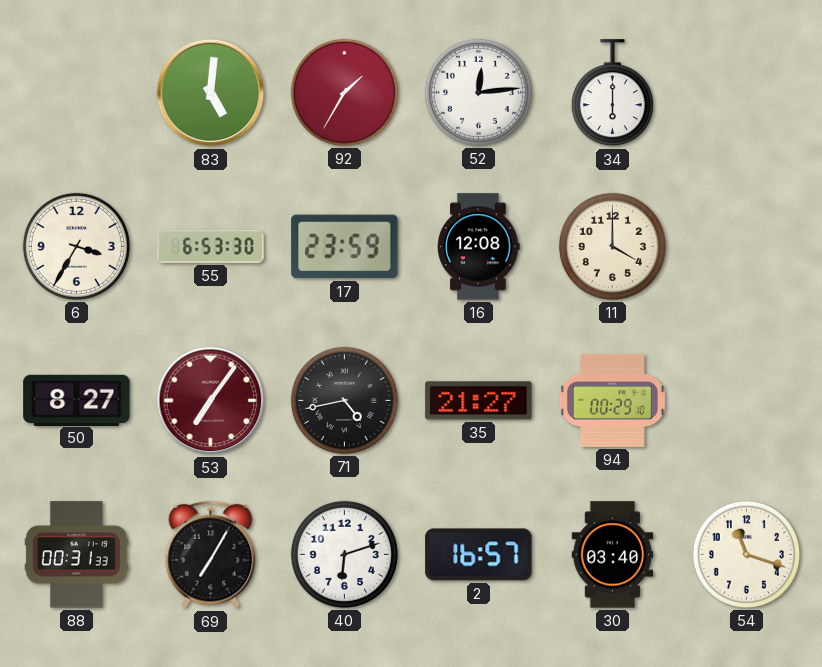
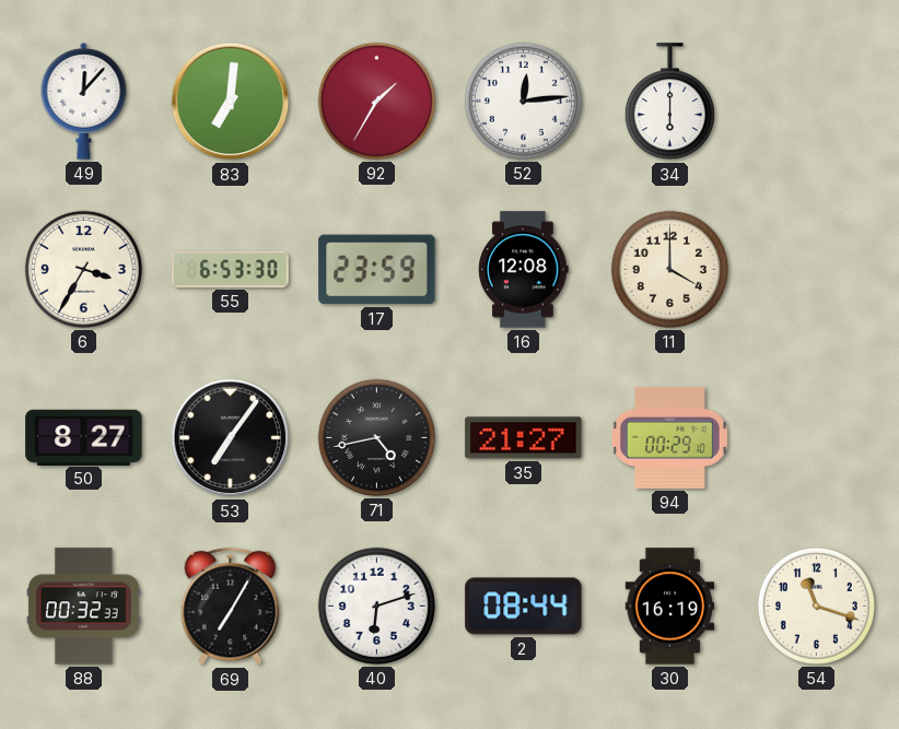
49: none -> 12:07 (84, 101)
83: 5:01 -> 7:01 (231, 102)
53 dial: burgundy -> black (231, 438)
88: 00:31 -> 00:32 (83, 607)
2: 16:57 -> 08:44 (524, 607)
30: 03:40 -> 16:19 (670, 607)
